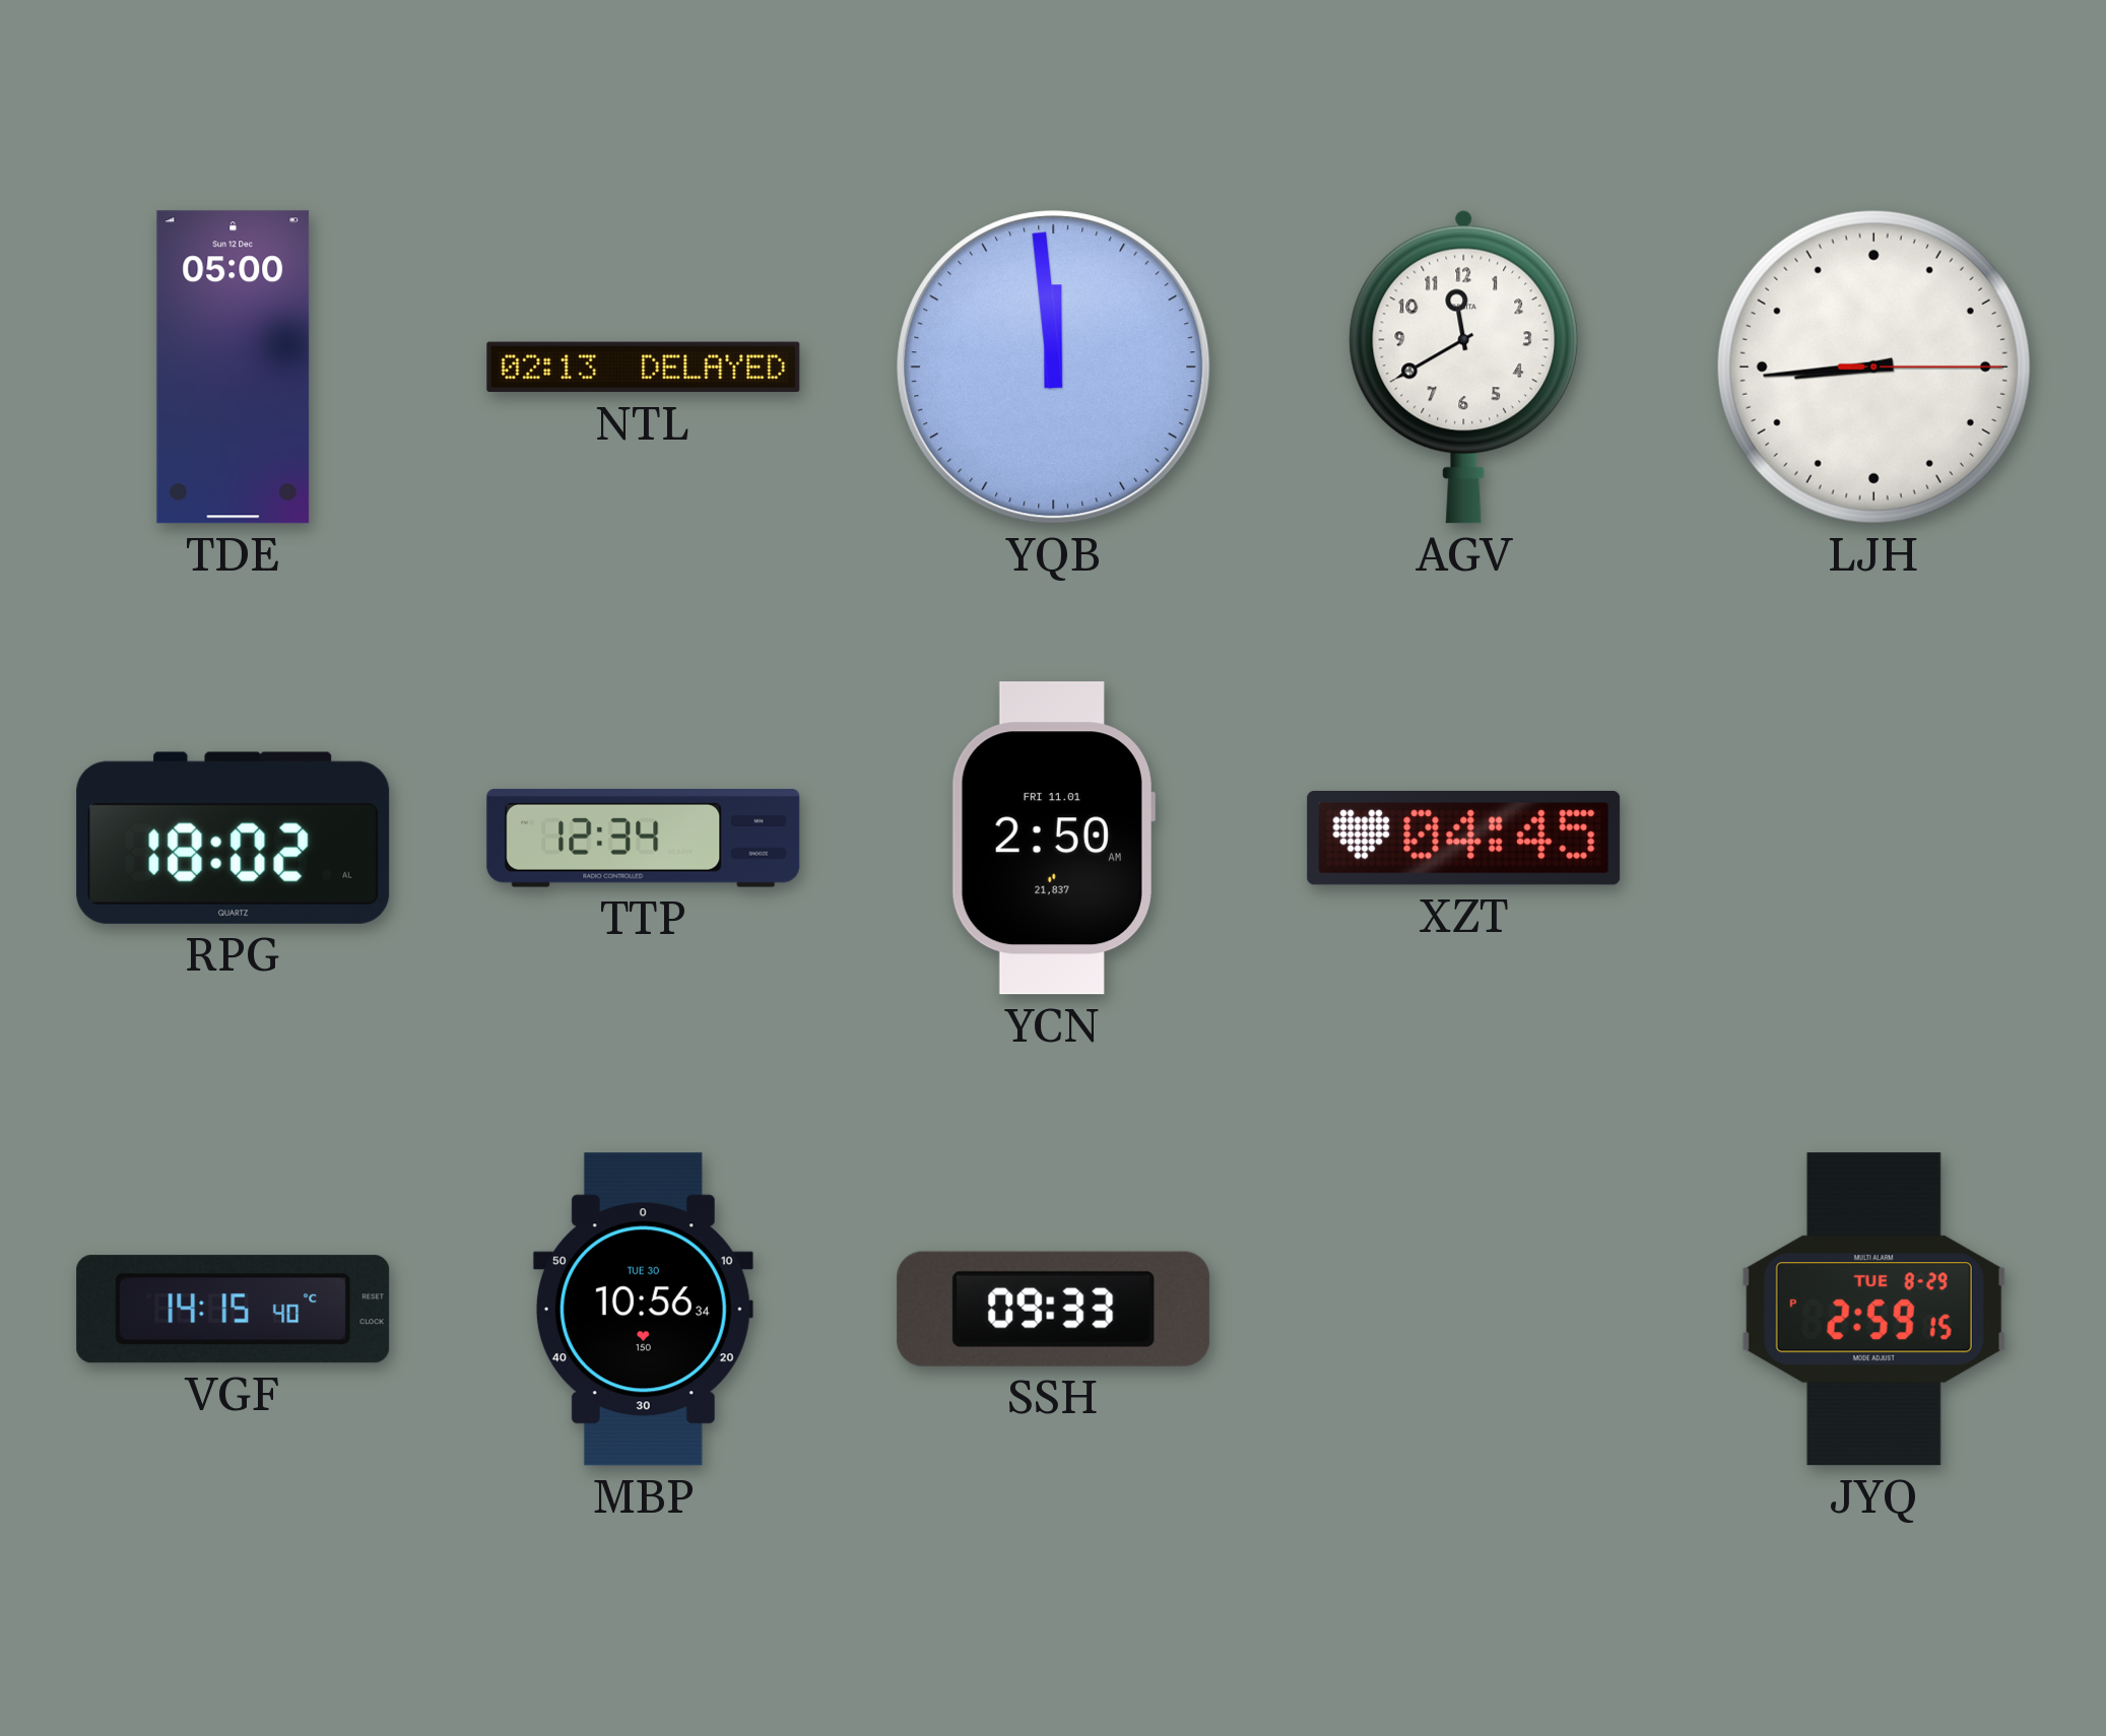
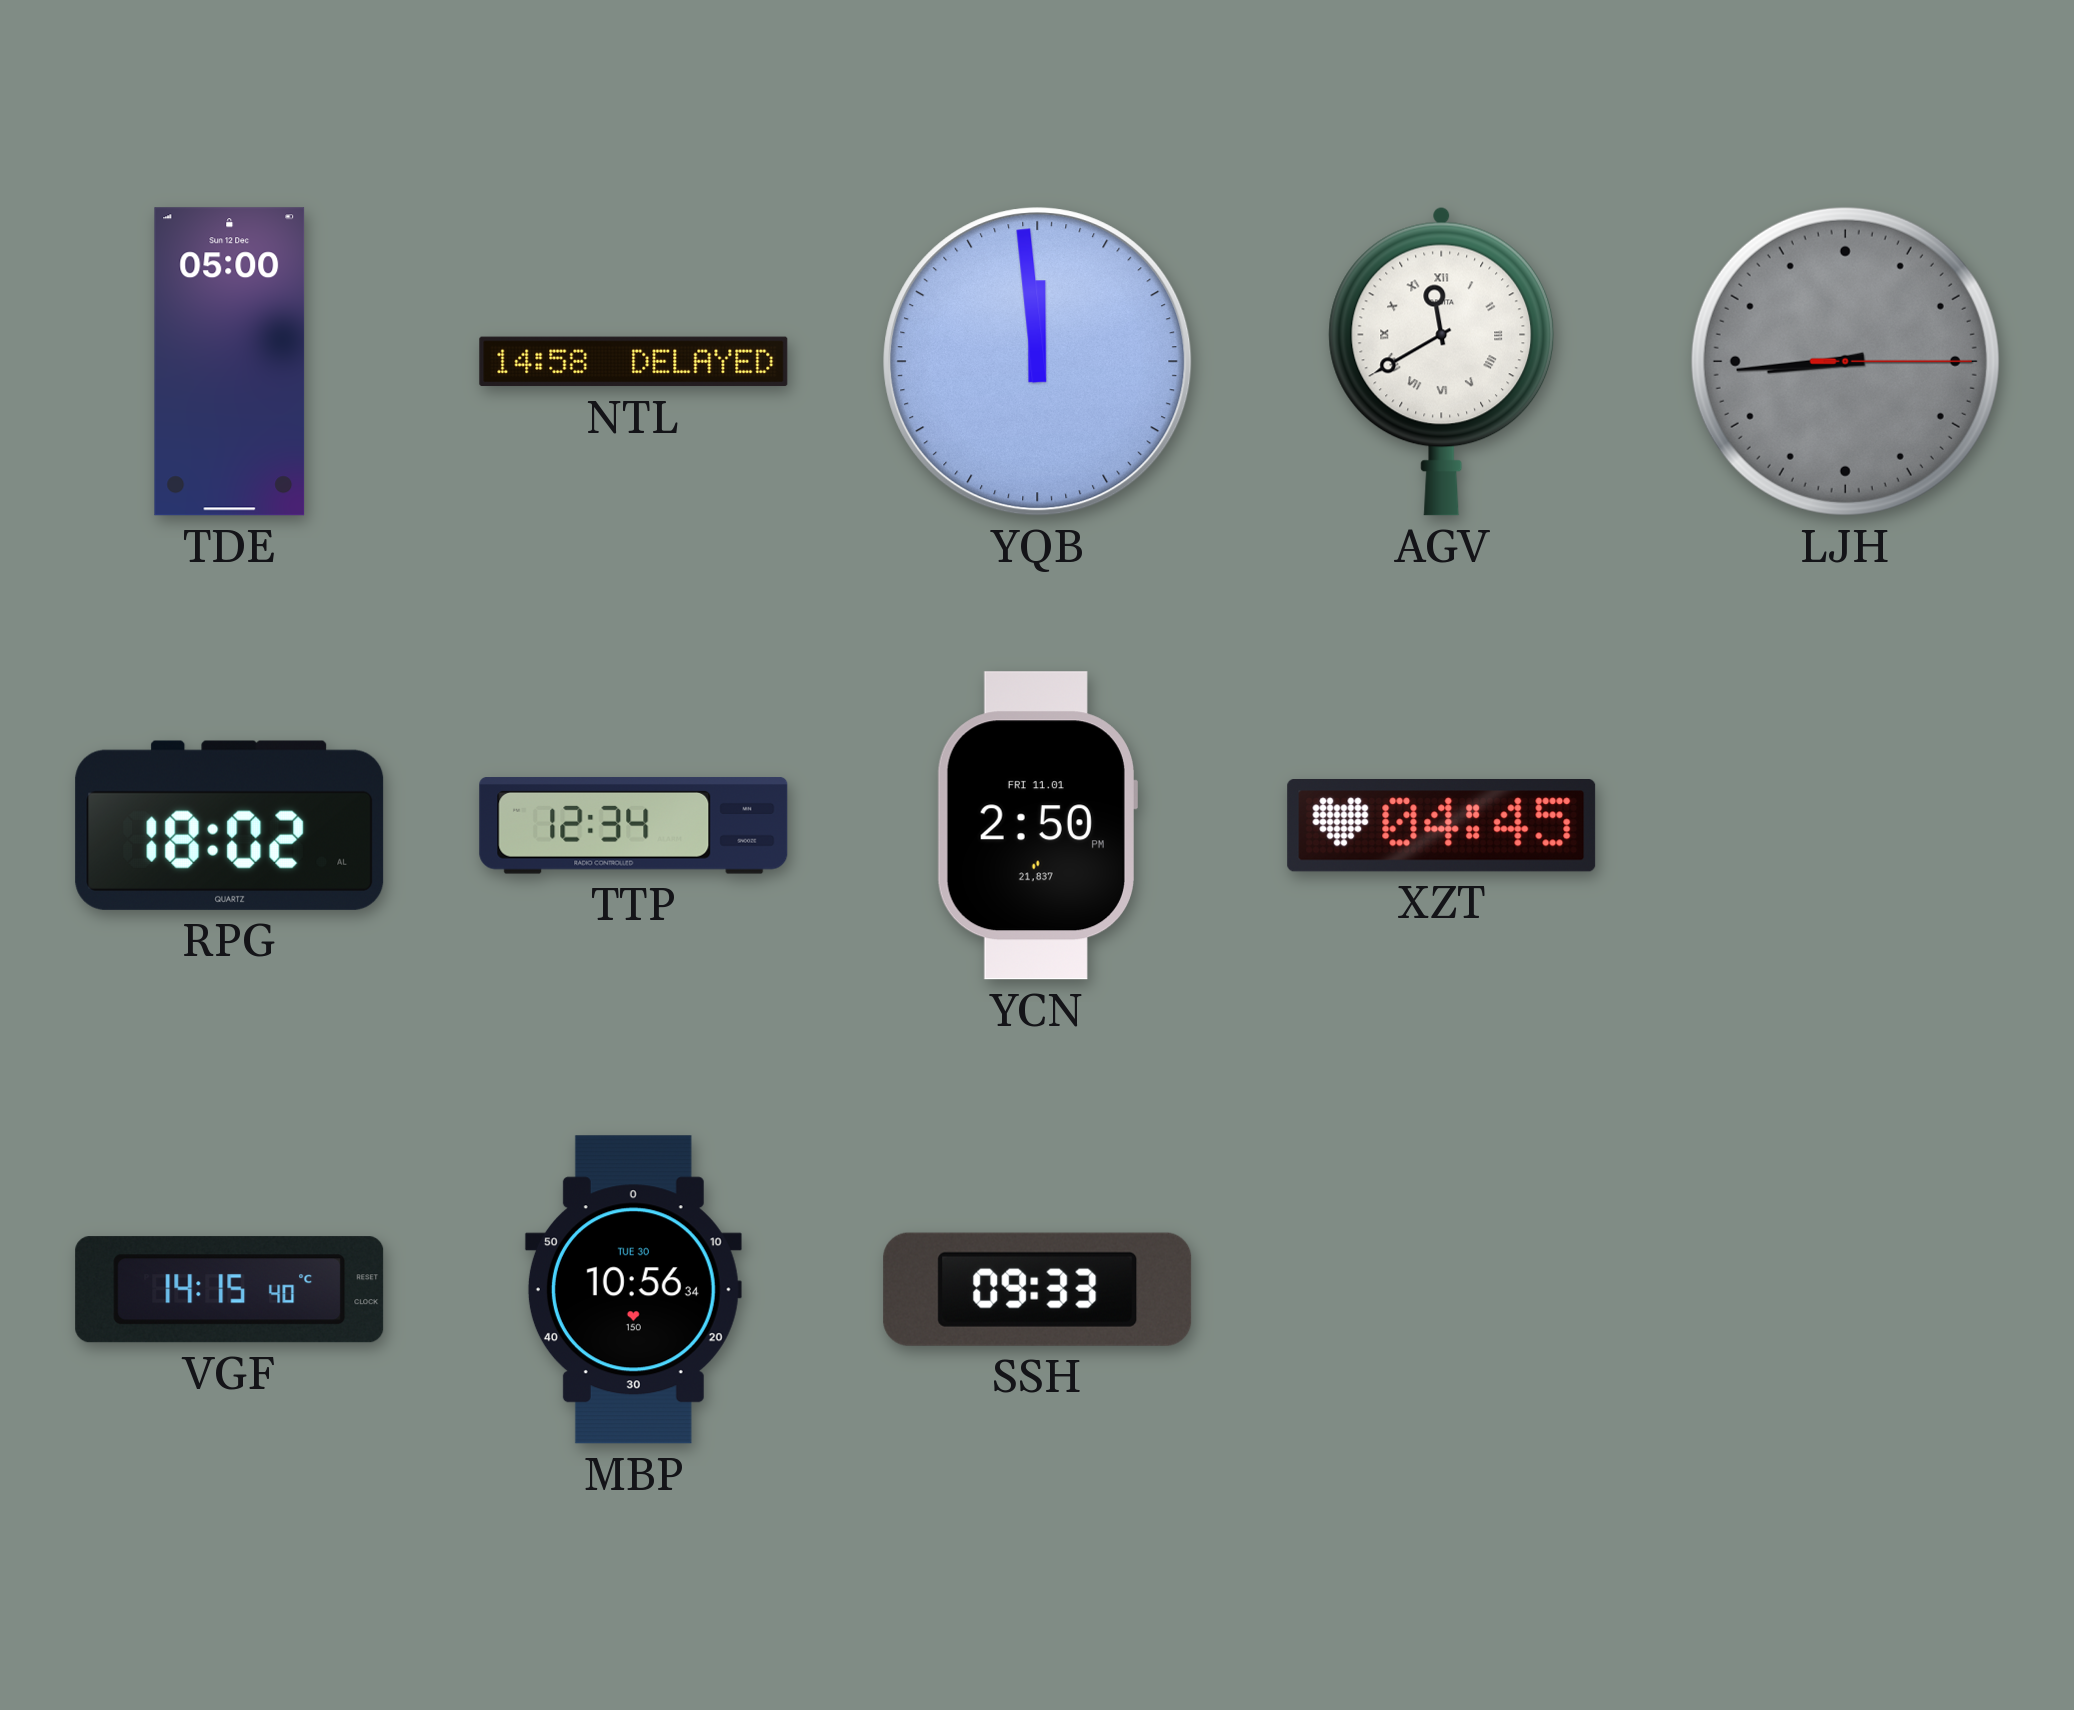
NTL: 02:13 -> 14:58 (634, 362)
AGV numerals: Arabic -> Roman (1442, 361)
LJH dial: white -> grey (1845, 361)
YCN: 2:50 AM -> 2:50 PM (1037, 826)
JYQ: 2:59 -> none (1873, 1310)
